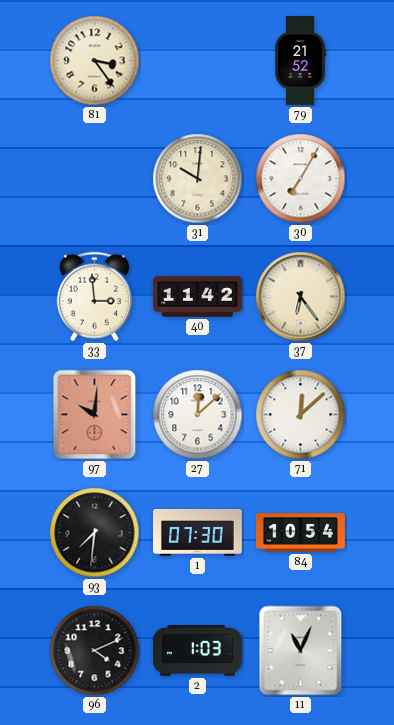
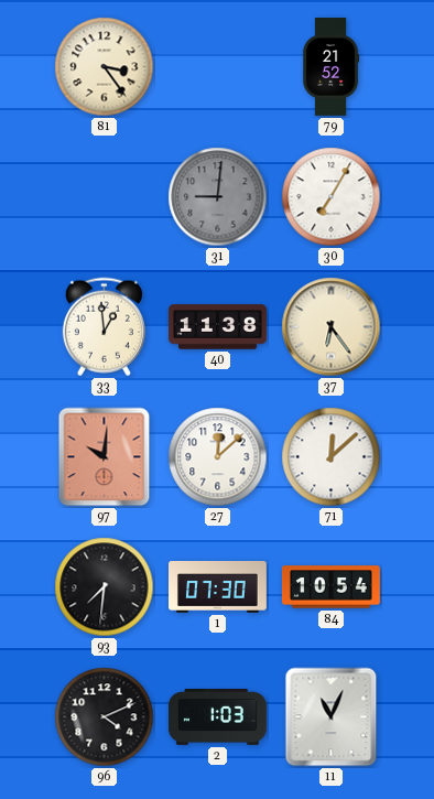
31: 10:01 -> 9:01 (218, 197)
31 dial: cream -> grey (218, 197)
33: 2:59 -> 12:59 (104, 327)
40: 11:42 -> 11:38 (218, 327)
